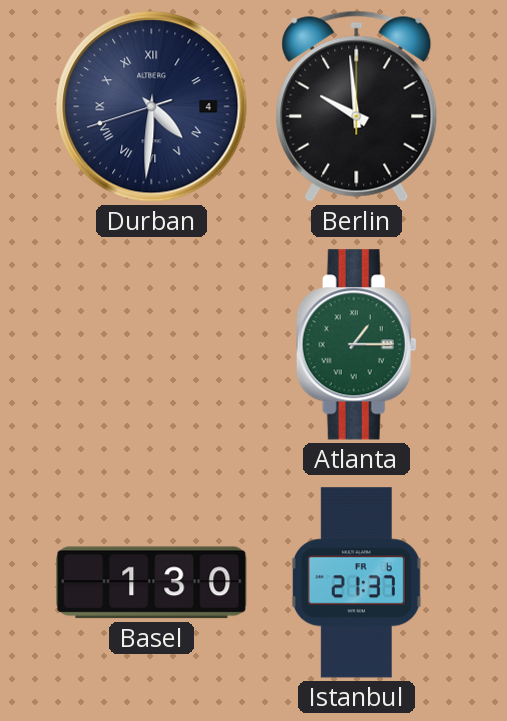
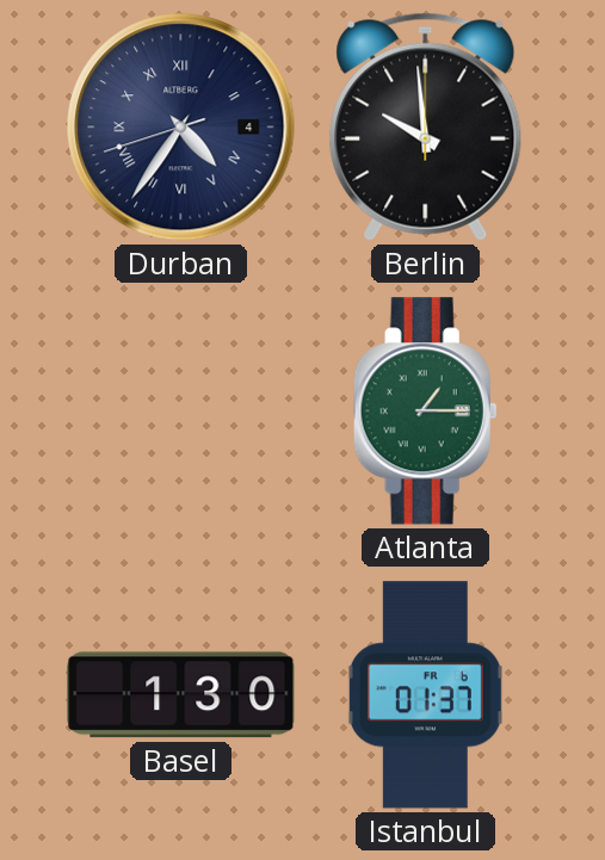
Durban: 4:30 -> 4:35 (181, 128)
Istanbul: 21:37 -> 01:37 (425, 695)
